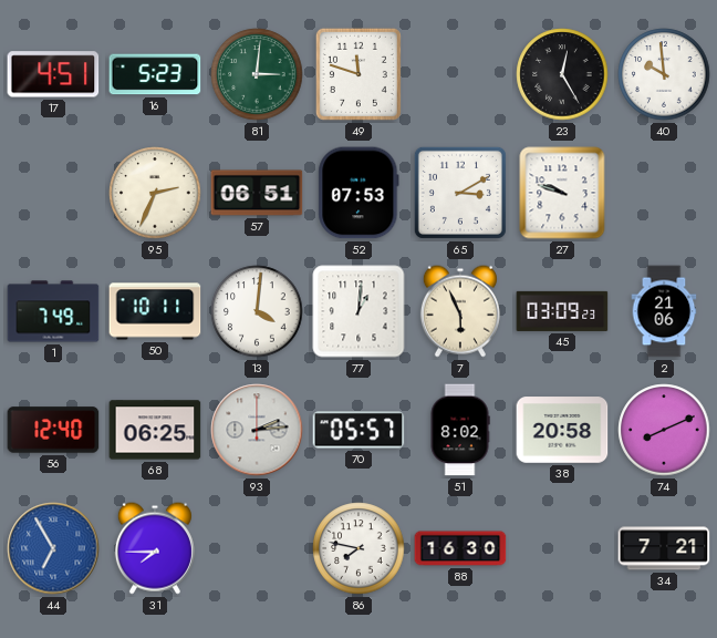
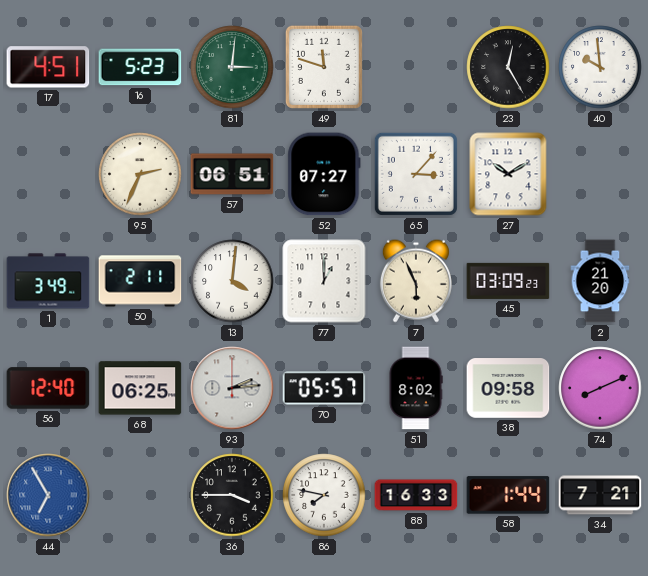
52: 07:53 -> 07:27 (324, 174)
65: 3:10 -> 3:07 (416, 174)
27: 9:48 -> 10:10 (508, 174)
1: 7:49 -> 3:49 (48, 281)
50: 10:11 -> 2:11 (140, 281)
77: 1:01 -> 1:00 (324, 281)
2: 21:06 -> 21:20 (600, 281)
38: 20:58 -> 09:58 (508, 388)
31: 7:45 -> none (155, 548)
36: none -> 3:45 (232, 495)
88: 16:30 -> 16:33 (416, 495)
58: none -> 1:44 (508, 495)
